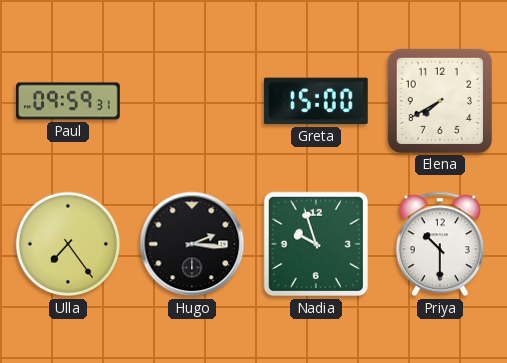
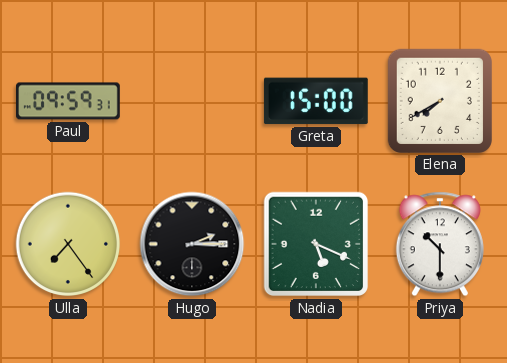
Hugo: 2:16 -> 2:15 (192, 244)
Nadia: 9:57 -> 5:19 (316, 244)
